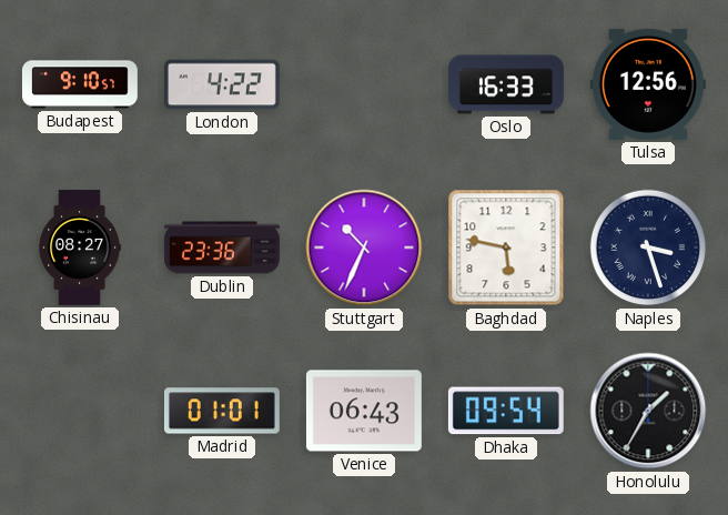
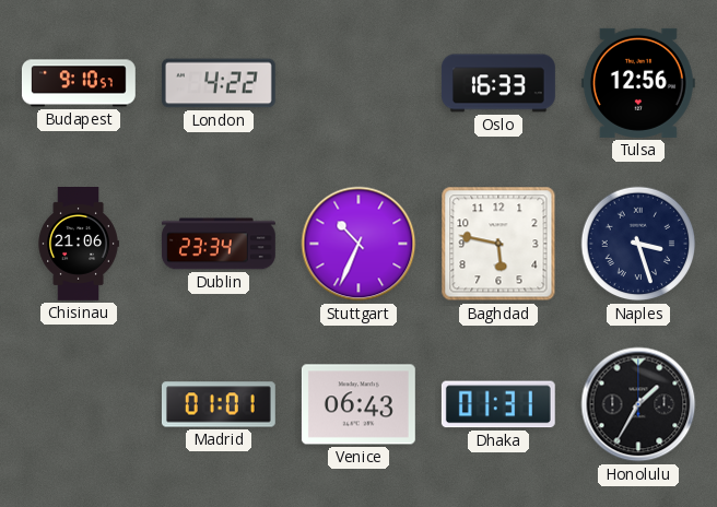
Chisinau: 08:27 -> 21:06 (79, 245)
Dublin: 23:36 -> 23:34 (219, 244)
Dhaka: 09:54 -> 01:31 (498, 404)
